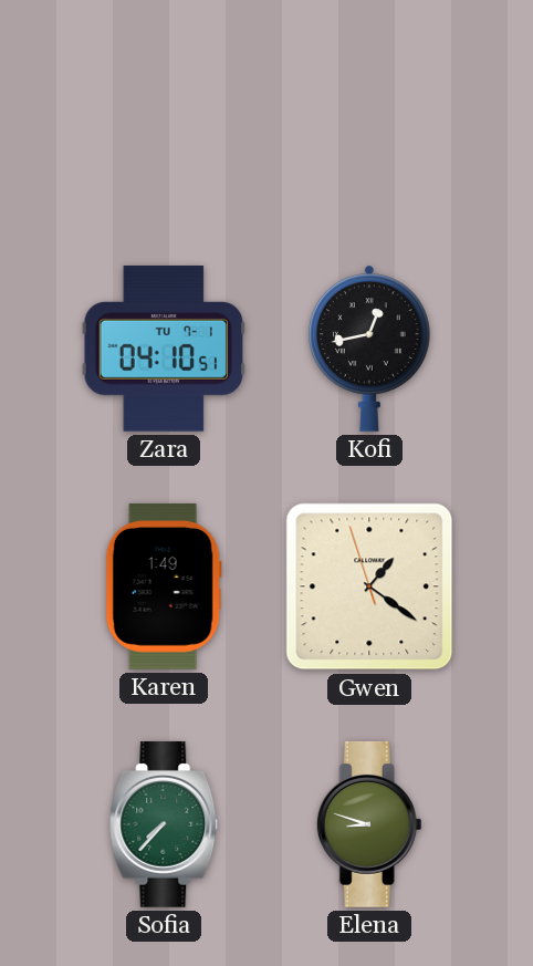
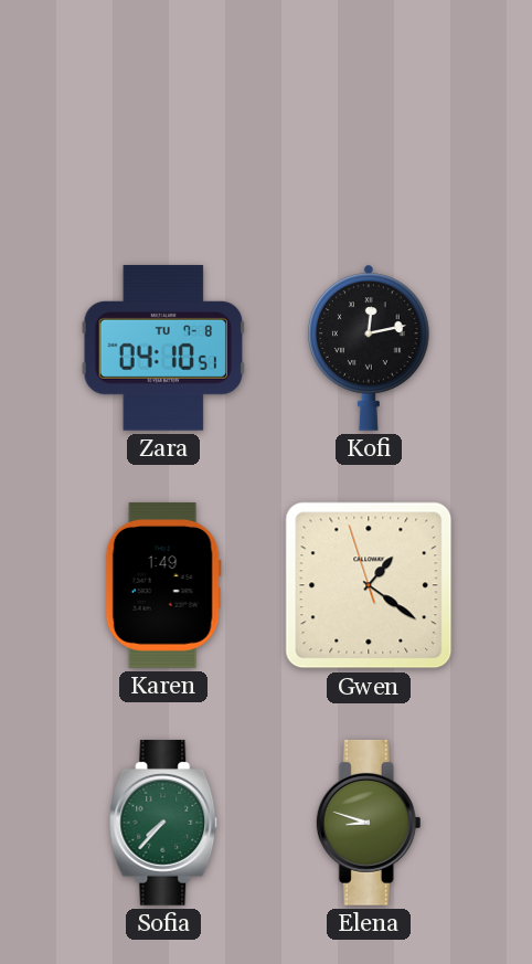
Zara date: TU 7-1 -> TU 7-8 (162, 348)
Kofi: 12:43 -> 12:13 (369, 348)
